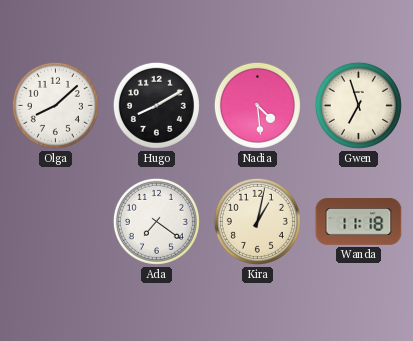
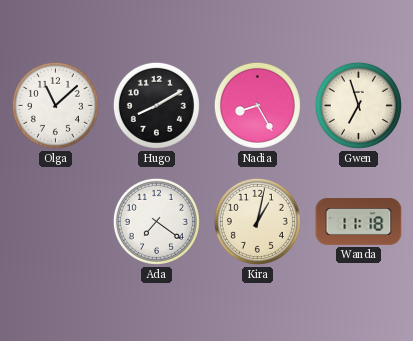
Olga: 8:08 -> 11:08 (55, 105)
Nadia: 4:29 -> 8:25 (257, 105)
